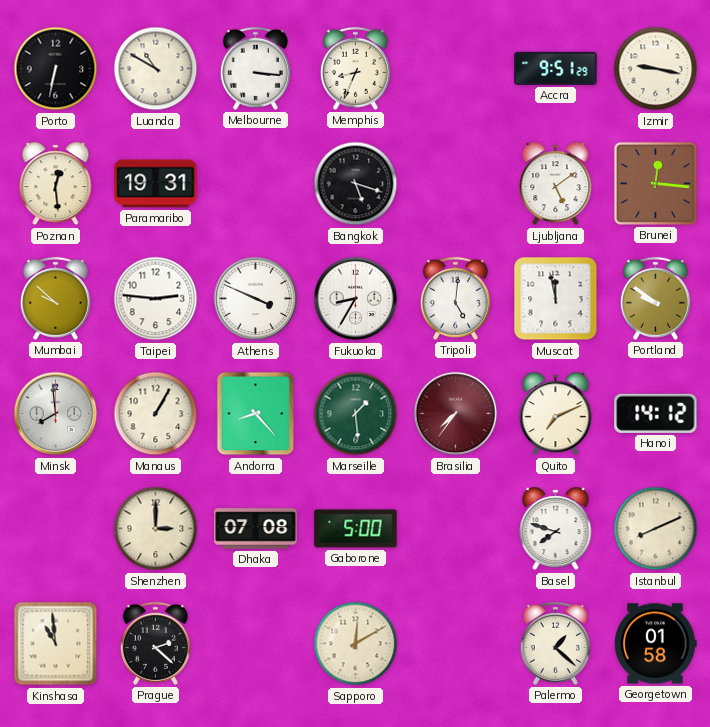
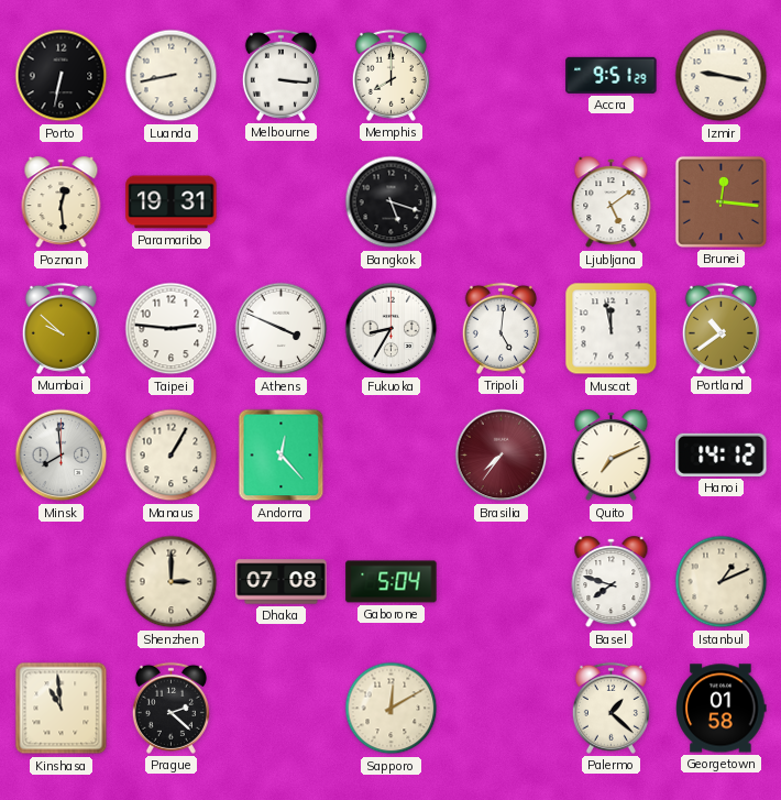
Luanda: 10:50 -> 8:43 (172, 76)
Memphis: 8:34 -> 8:00 (391, 75)
Portland: 9:51 -> 10:39 (721, 328)
Andorra: 8:23 -> 12:23 (282, 456)
Marseille: 1:29 -> none (356, 414)
Gaborone: 5:00 -> 5:04 (392, 582)
Istanbul: 8:11 -> 1:11 (722, 582)
